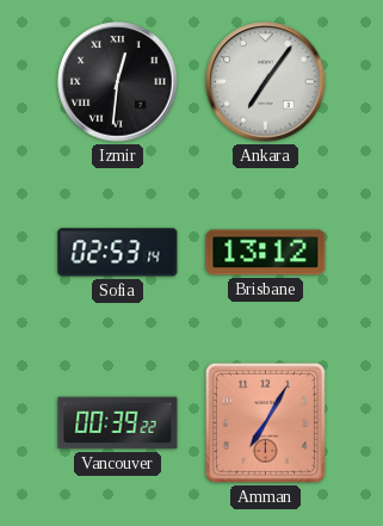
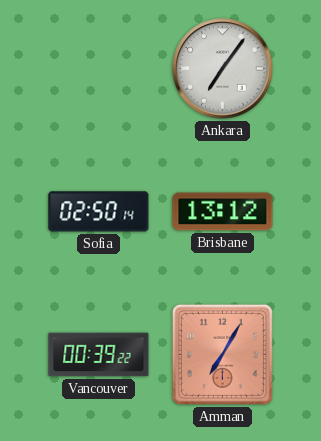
Izmir: 12:31 -> none (118, 82)
Sofia: 02:53 -> 02:50 (99, 212)
